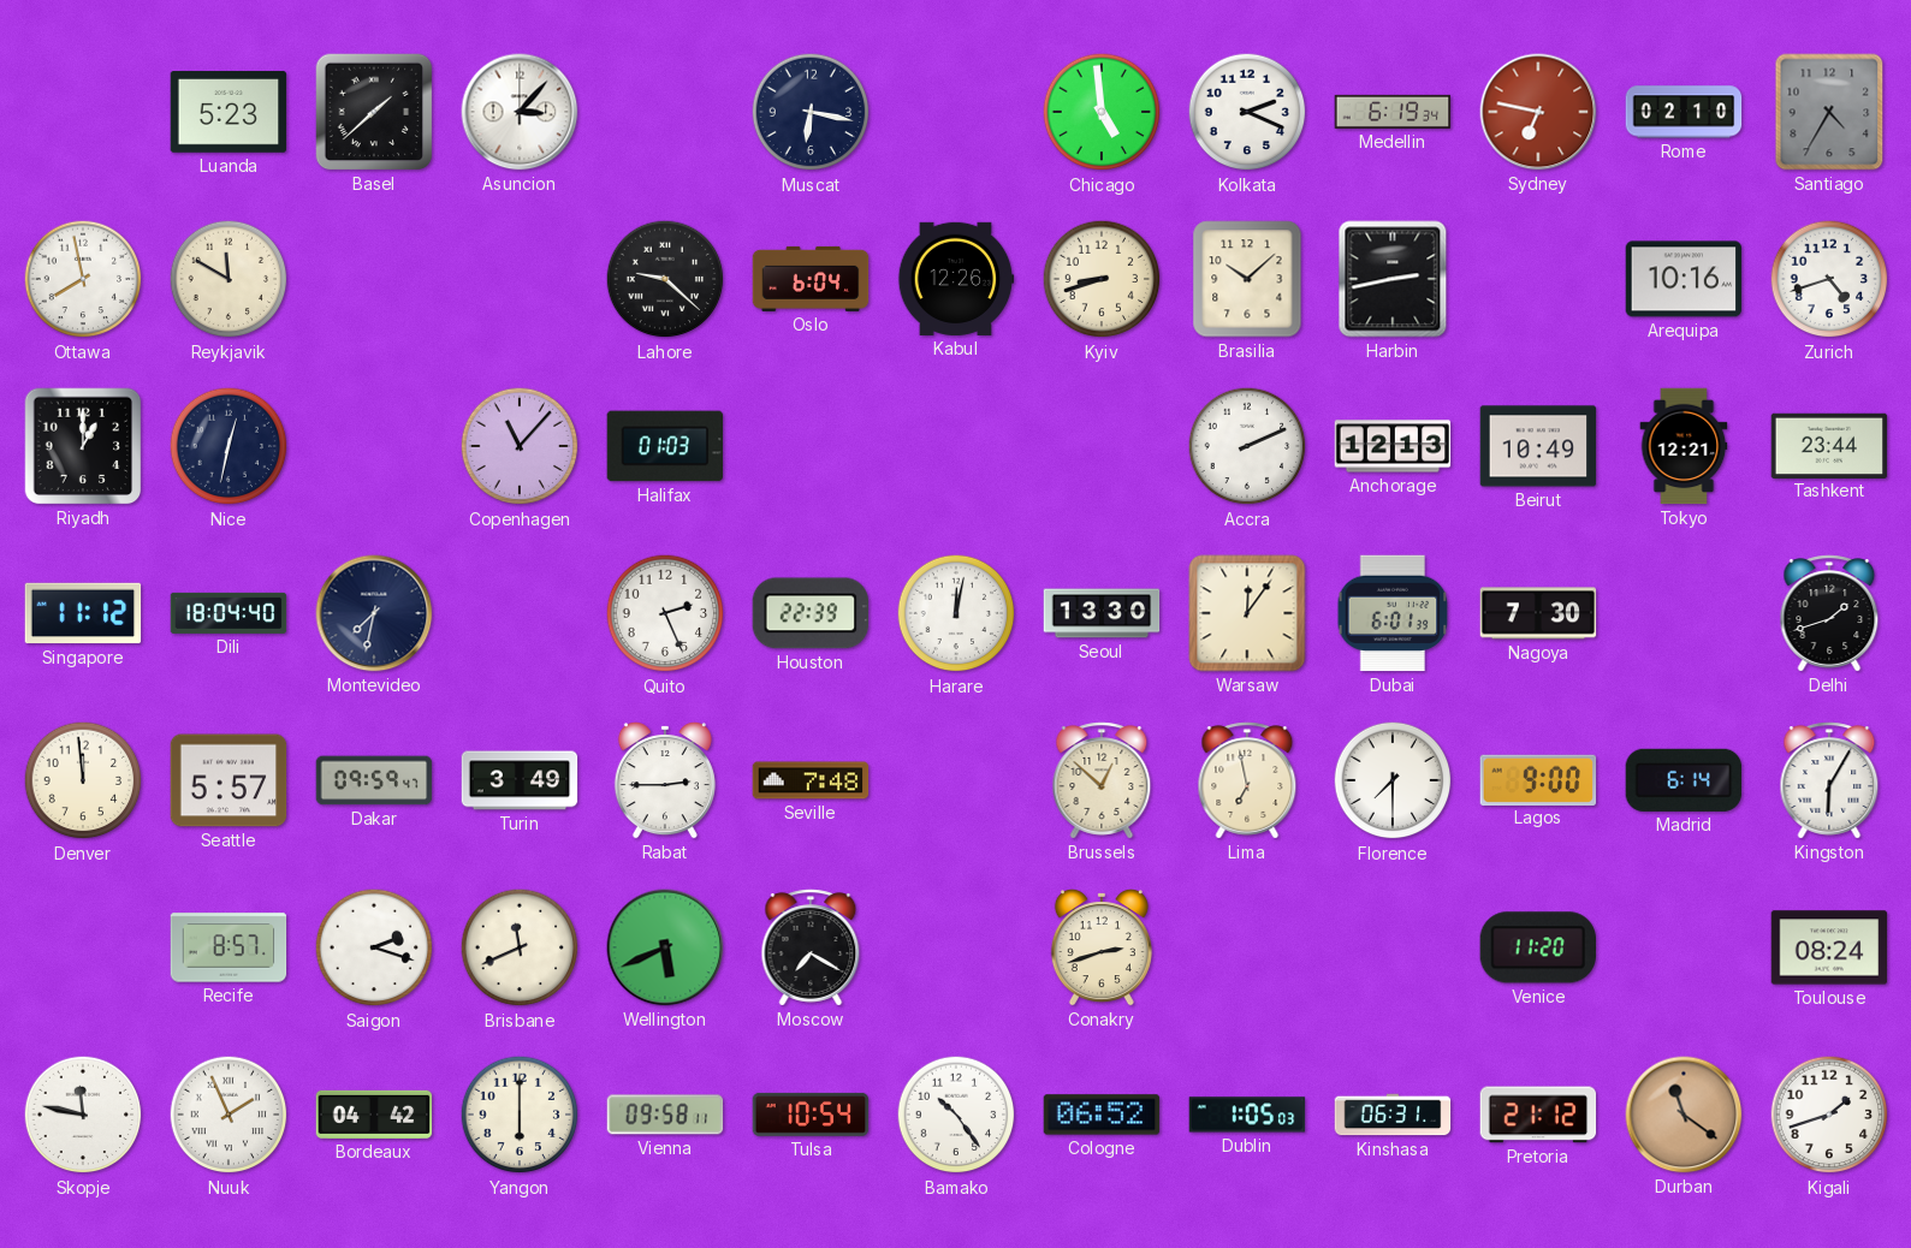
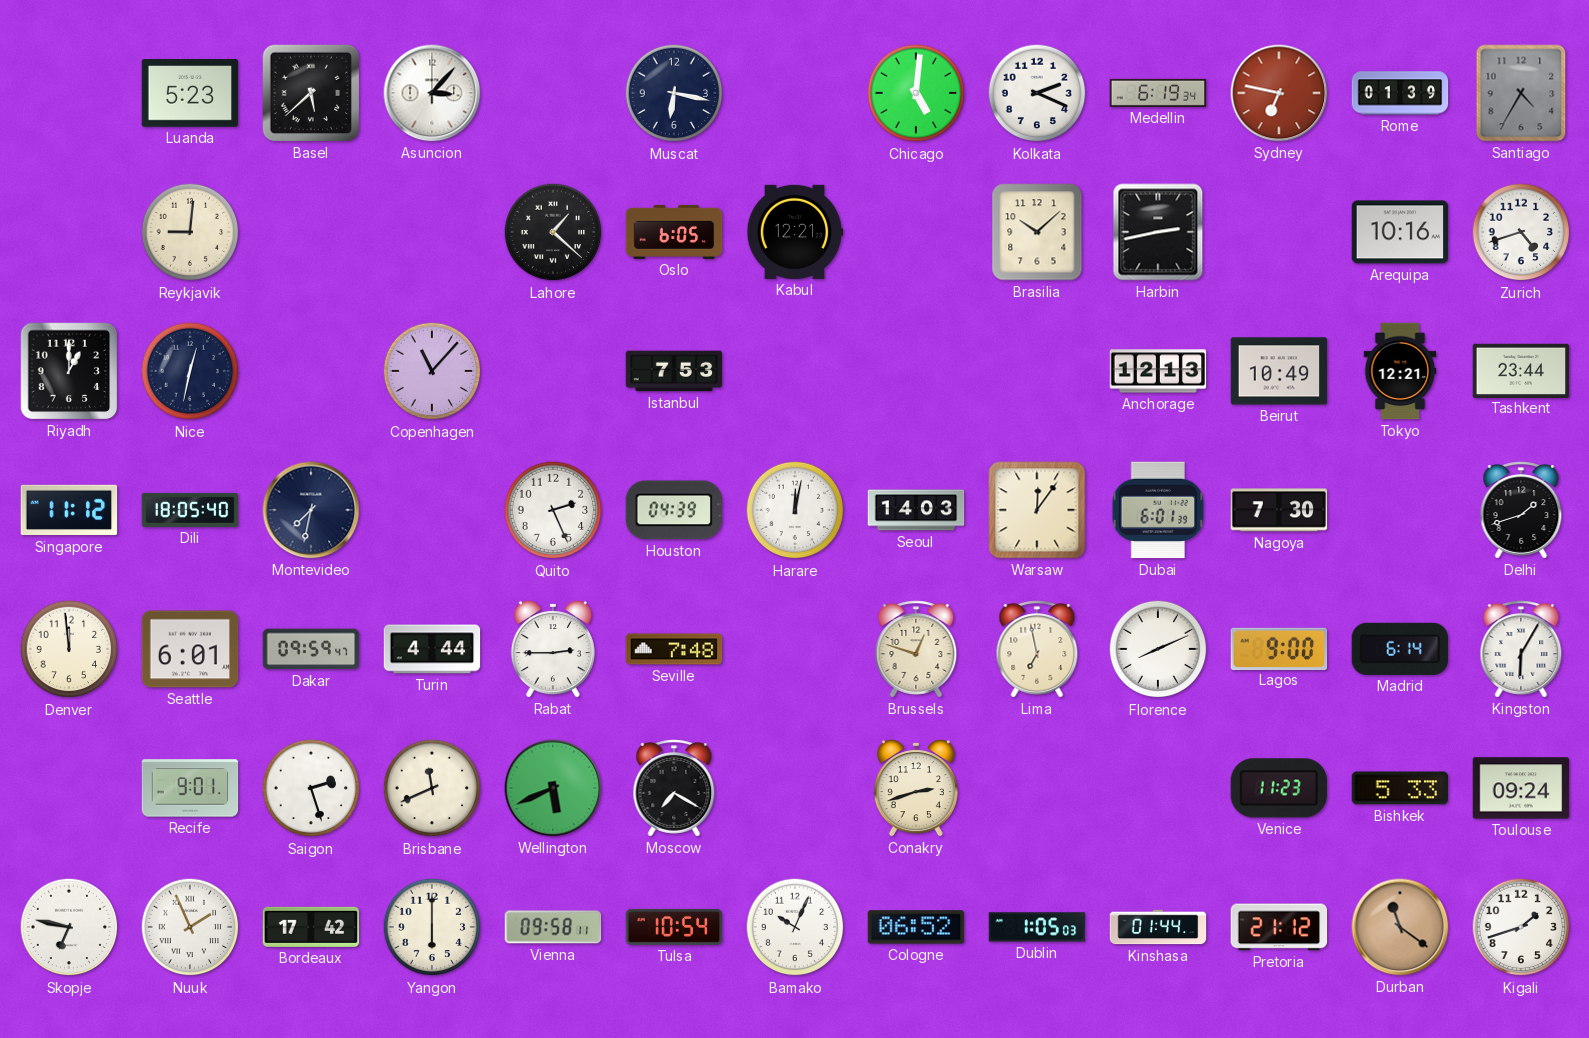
Basel: 1:38 -> 5:38 (311, 93)
Chicago: 4:59 -> 5:01 (916, 93)
Rome: 02:10 -> 01:39 (1400, 93)
Ottawa: 7:58 -> none (83, 279)
Reykjavik: 11:50 -> 9:01 (190, 232)
Lahore: 9:22 -> 1:22 (553, 232)
Oslo: 6:04 -> 6:05 (674, 232)
Kabul: 12:26 -> 12:21 (795, 232)
Kyiv: 8:42 -> none (1102, 279)
Halifax: 01:03 -> none (665, 446)
Istanbul: none -> 7:53 (674, 371)
Accra: 2:11 -> none (1247, 446)
Dili: 18:04 -> 18:05 (190, 510)
Houston: 22:39 -> 04:39 (674, 510)
Seoul: 13:30 -> 14:03 (916, 510)
Seattle: 5:57 -> 6:01 (190, 649)
Turin: 3:49 -> 4:44 (432, 649)
Brussels: 12:52 -> 12:48 (916, 649)
Florence: 7:30 -> 8:11 (1158, 649)
Recife: 8:57 -> 9:01 (190, 788)
Saigon: 2:18 -> 2:27 (311, 788)
Venice: 11:20 -> 11:23 (1278, 788)
Bishkek: none -> 5:33 (1400, 788)
Toulouse: 08:24 -> 09:24 (1521, 788)
Skopje: 11:47 -> 6:47 (69, 927)
Bordeaux: 04:42 -> 17:42 (311, 927)
Bamako: 10:24 -> 10:04 (795, 927)
Kinshasa: 06:31 -> 01:44 (1158, 927)
